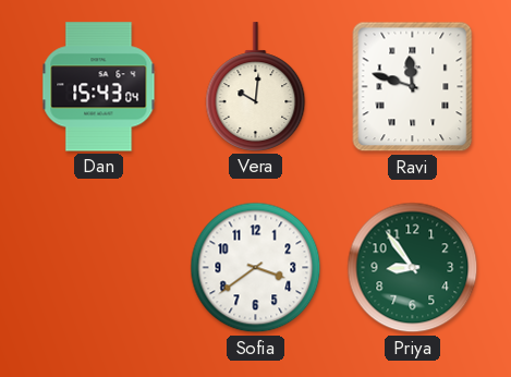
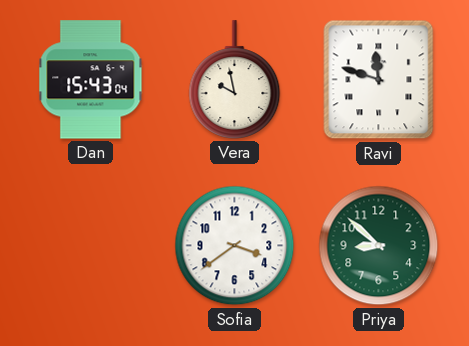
Vera: 10:01 -> 9:58 (235, 80)
Priya: 8:54 -> 8:52 (379, 246)
